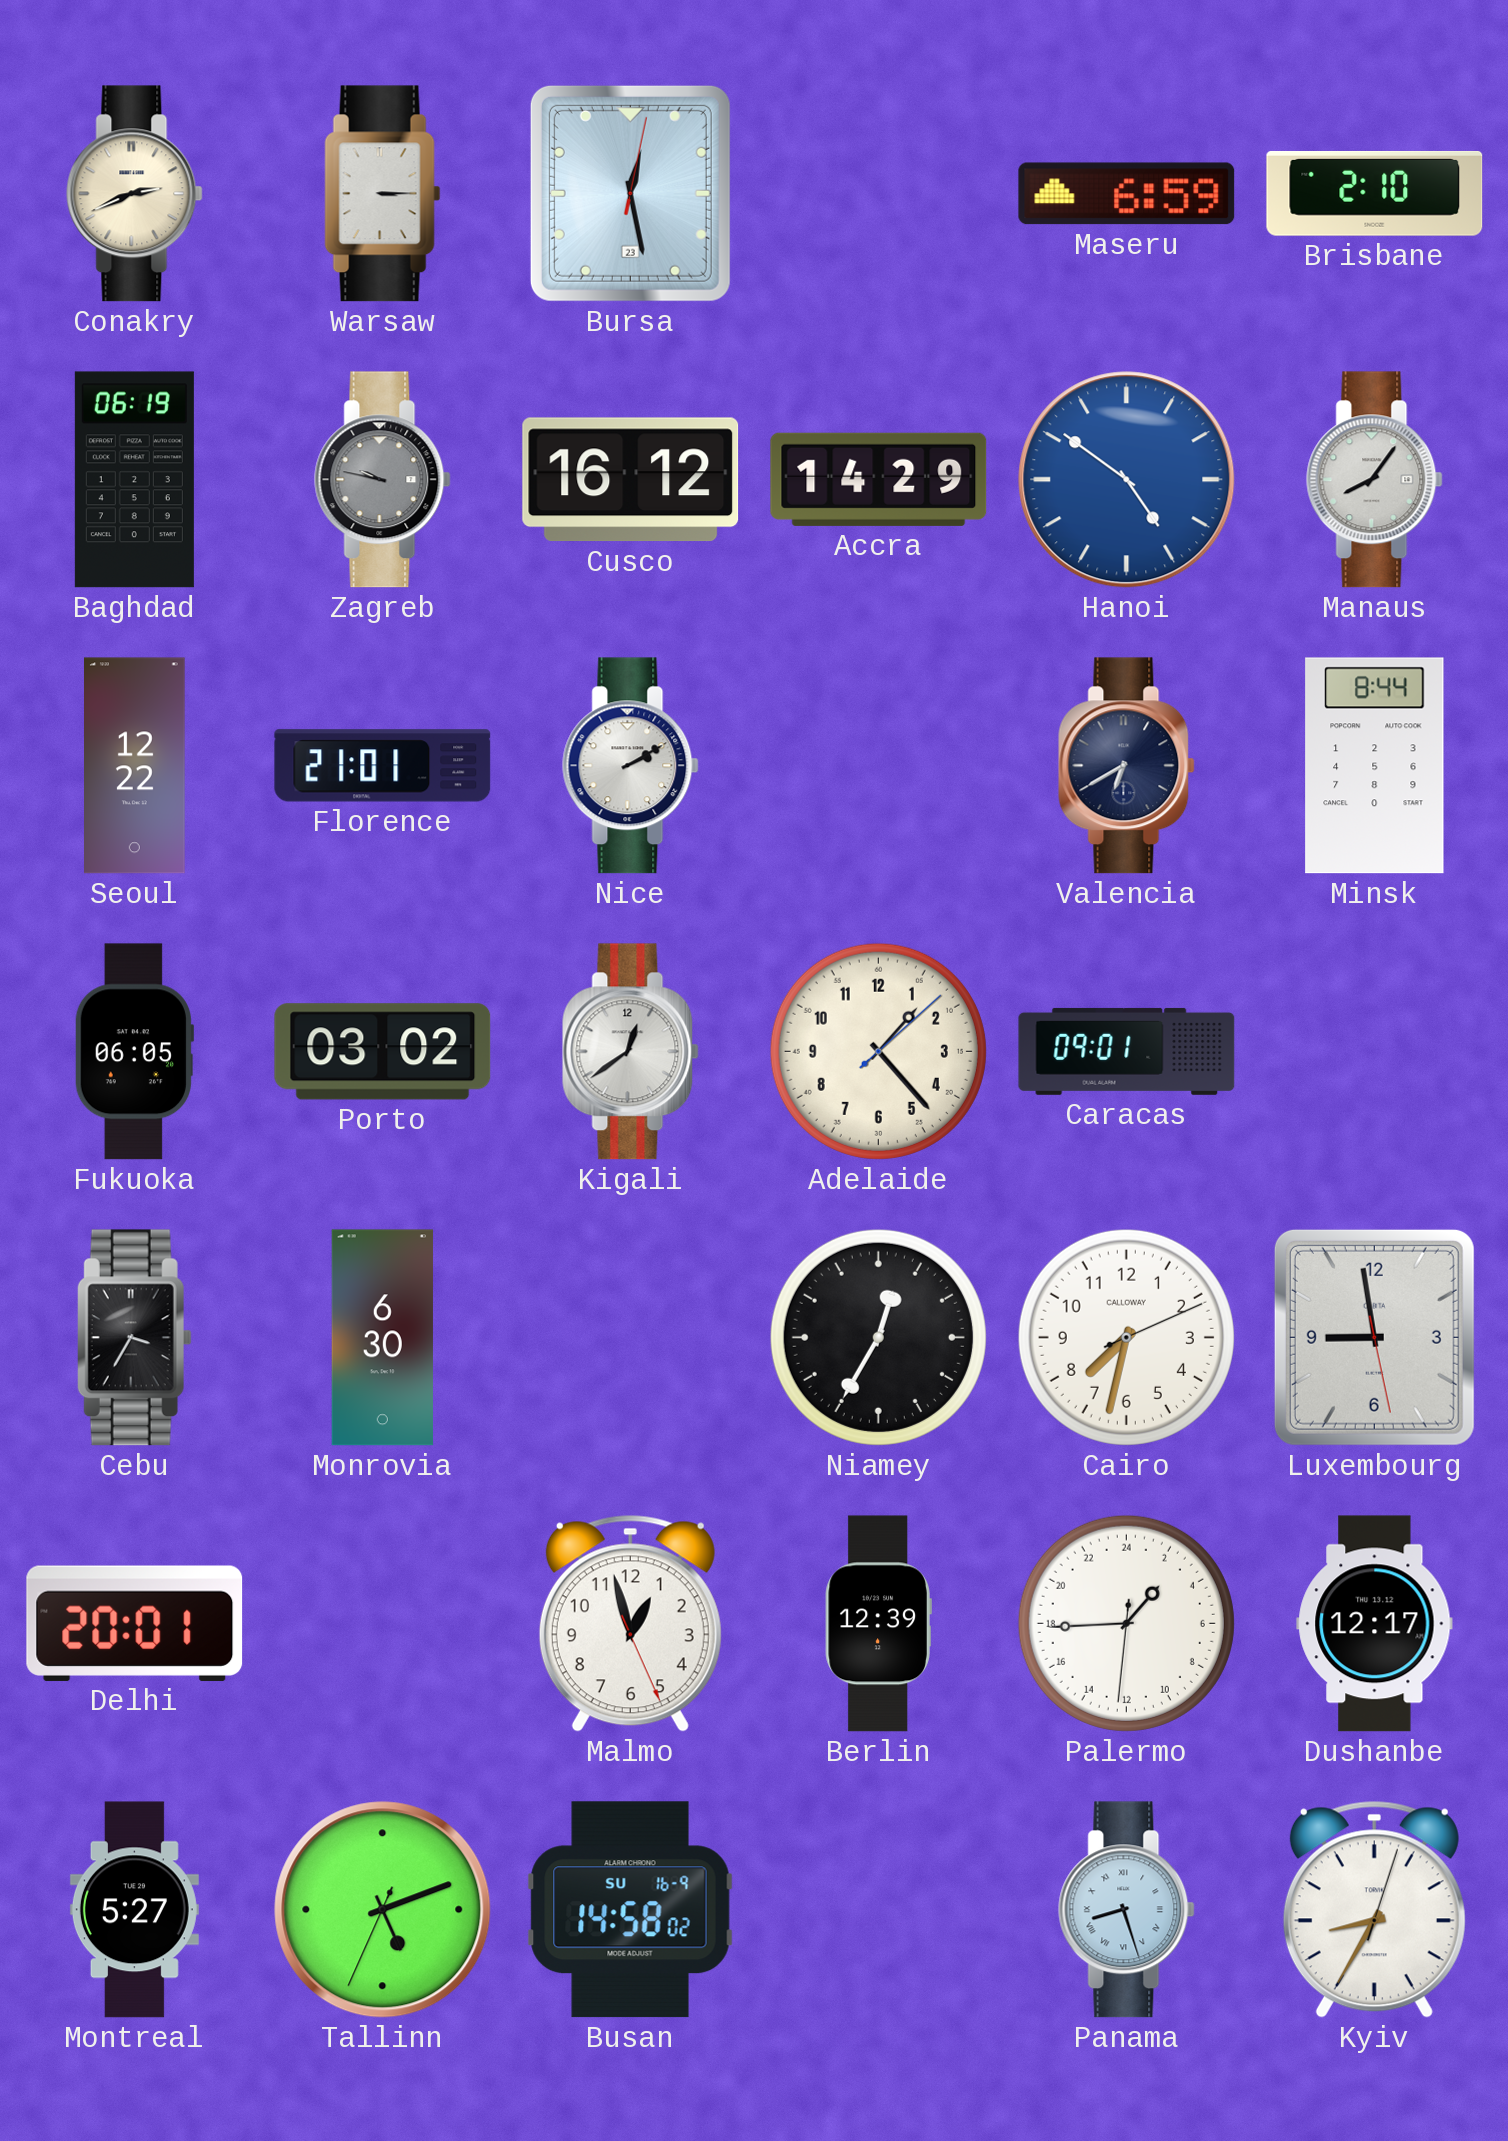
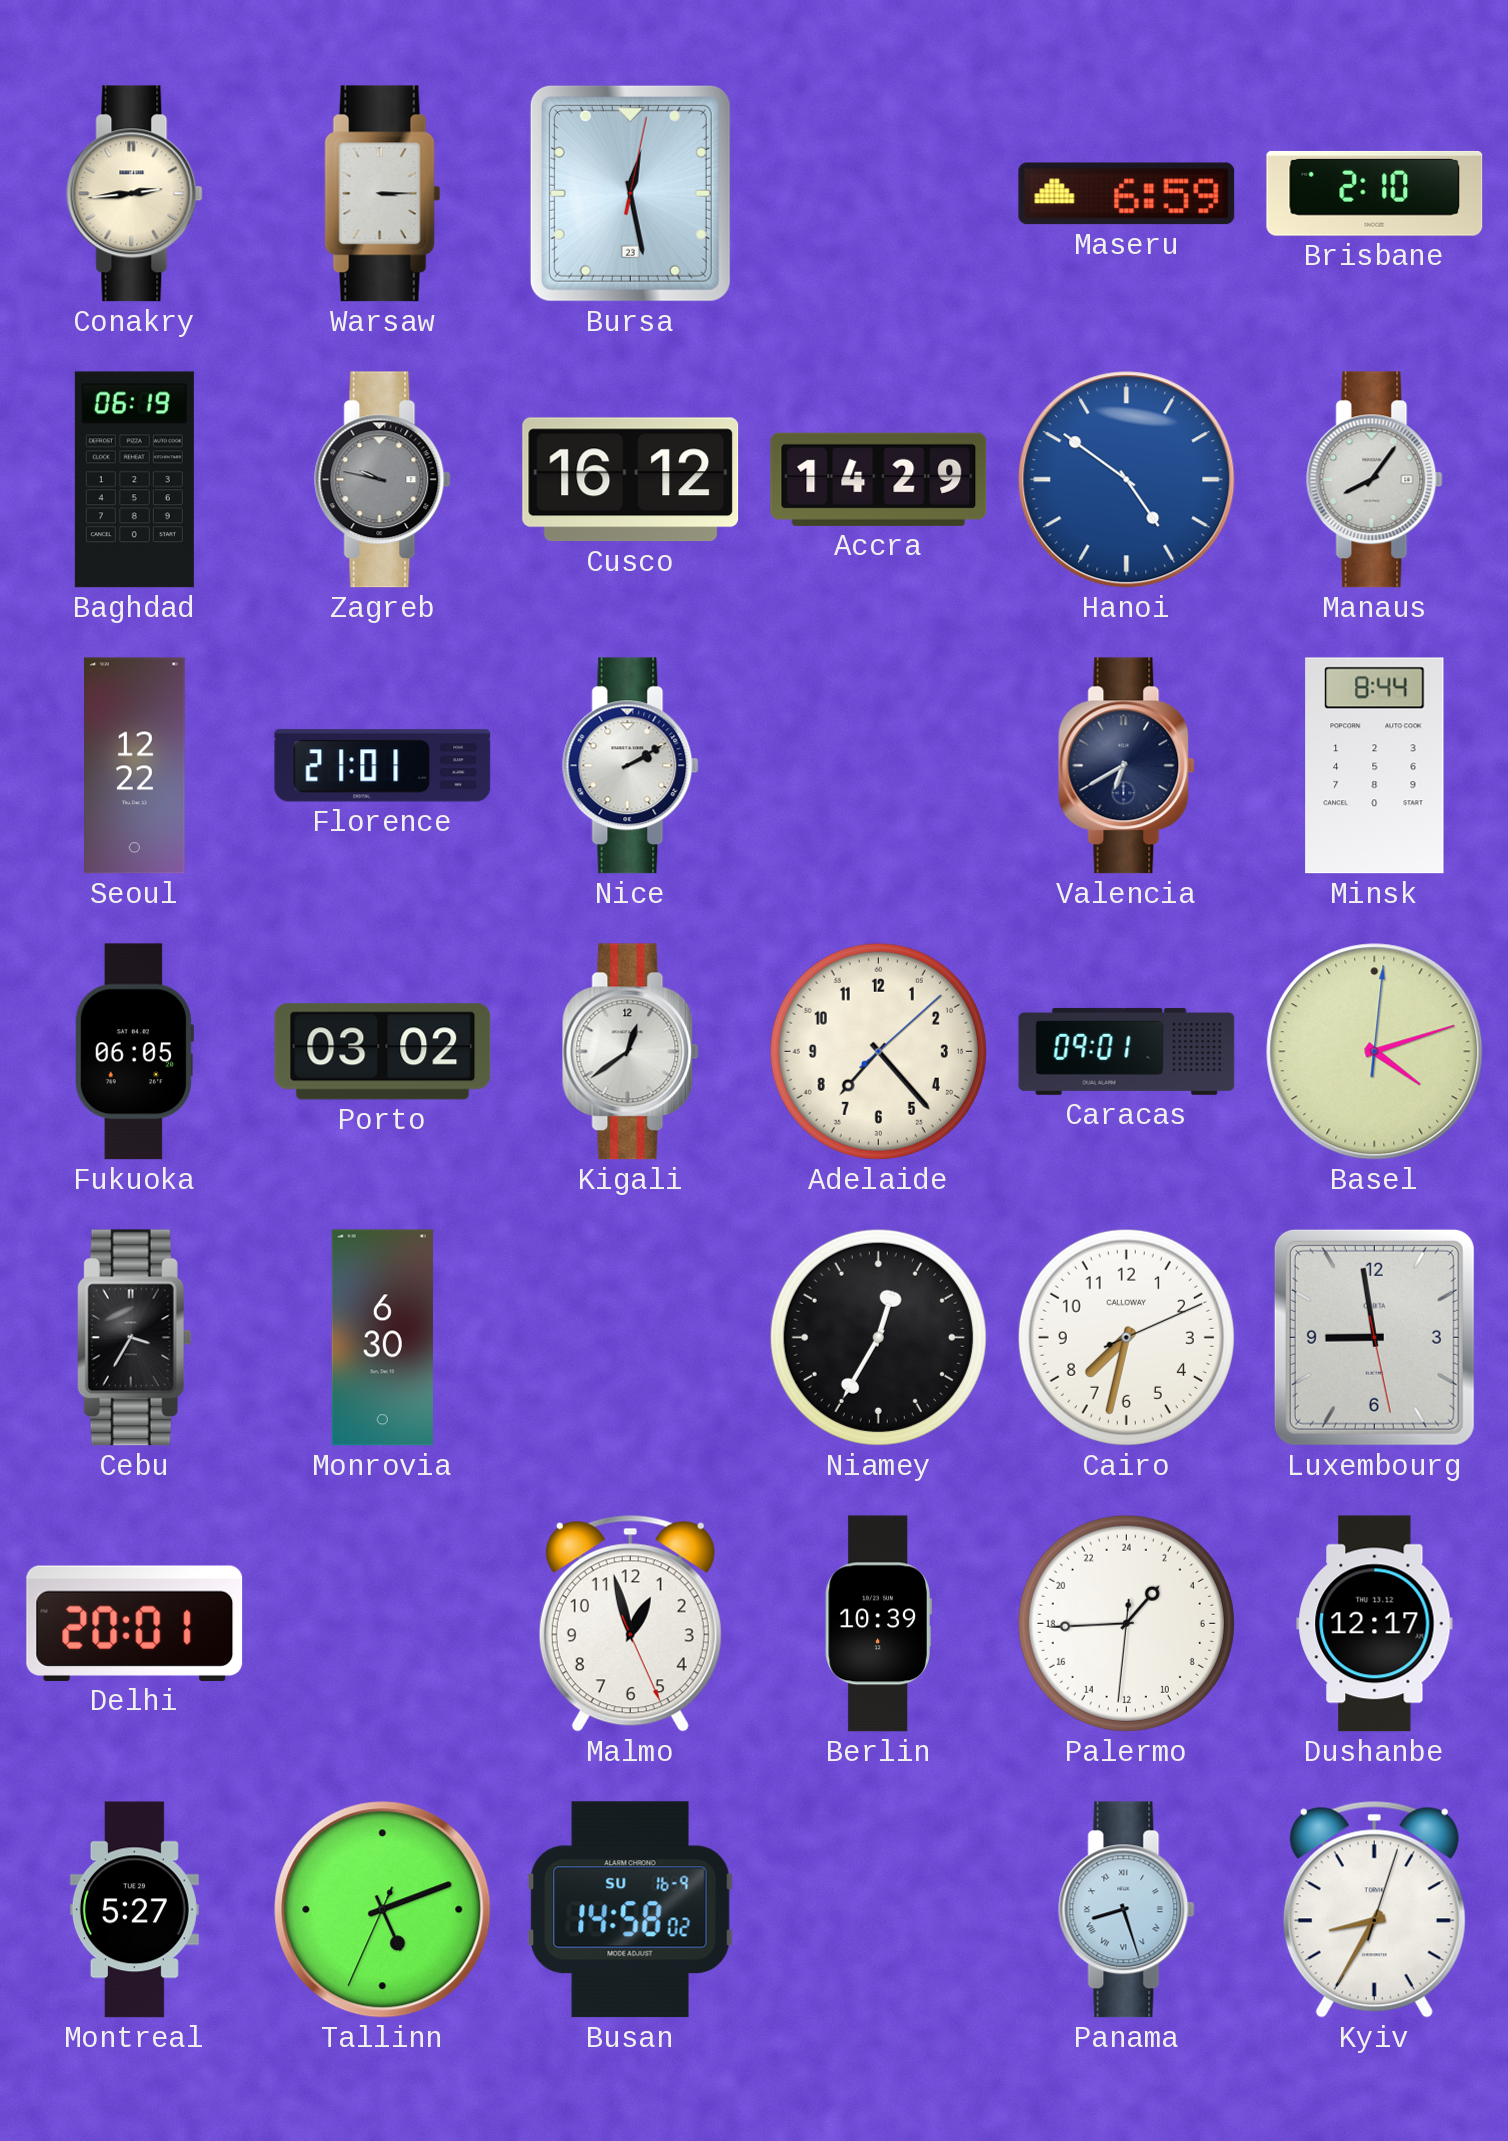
Conakry: 2:41 -> 2:44 (135, 194)
Adelaide: 1:23 -> 7:23 (878, 1051)
Basel: none -> 4:12 (1375, 1052)
Berlin: 12:39 -> 10:39 (878, 1624)
